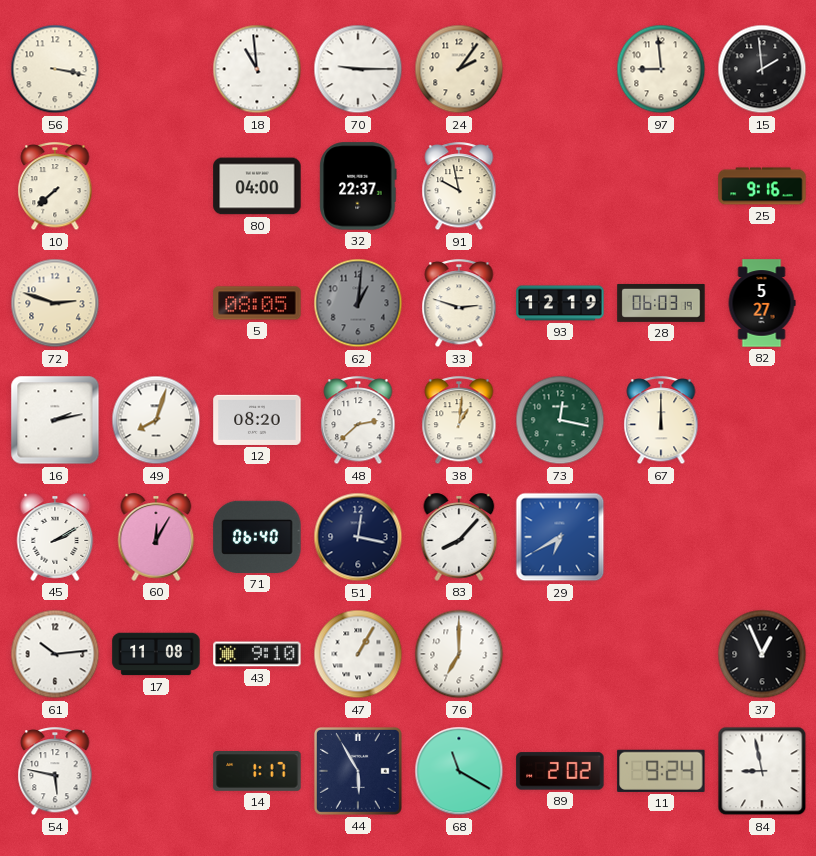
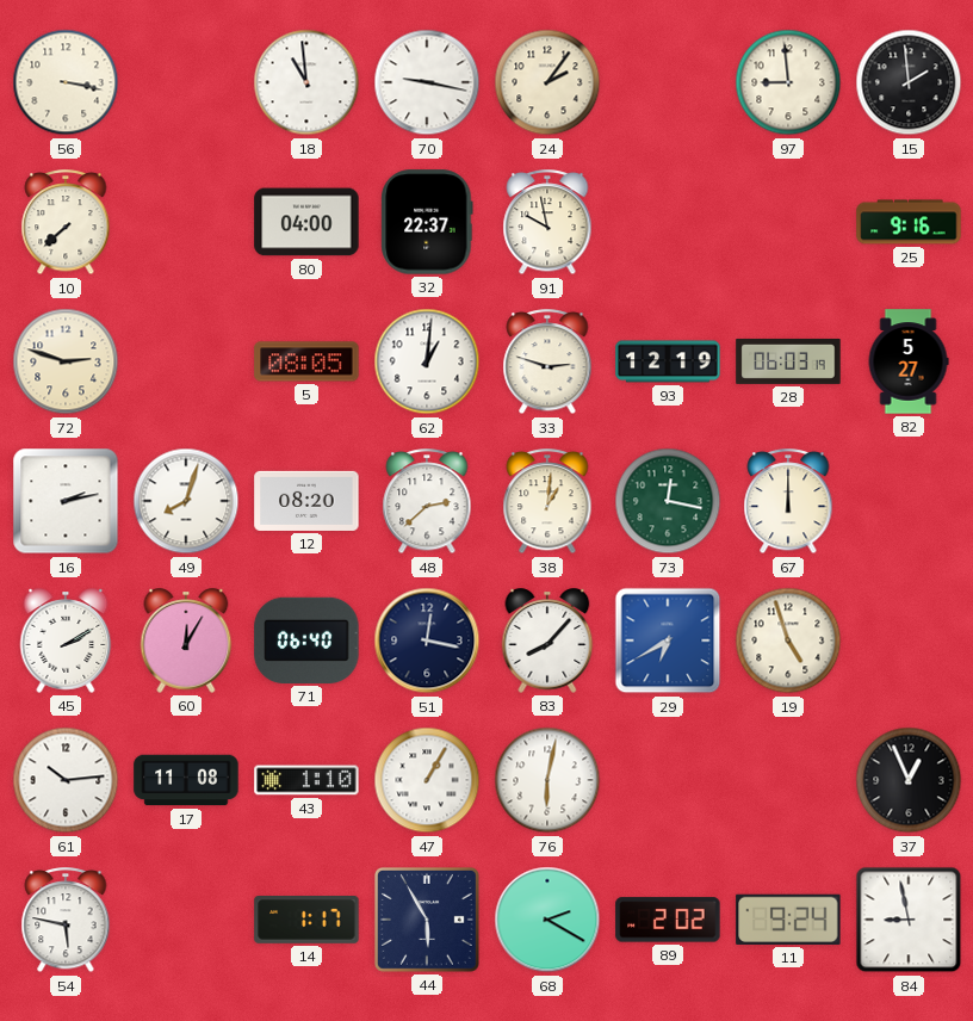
70: 9:15 -> 9:17 (427, 82)
62 dial: grey -> white (427, 361)
19: none -> 4:57 (788, 641)
43: 9:10 -> 1:10 (306, 780)
76: 7:00 -> 6:02 (547, 780)
68: 11:20 -> 2:20 (547, 920)
